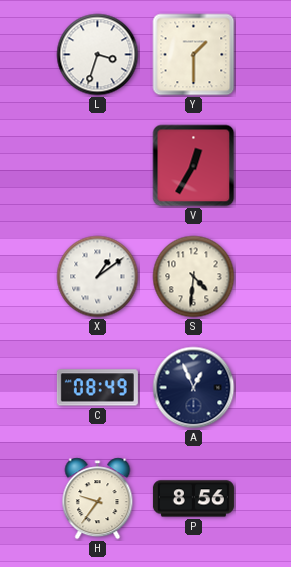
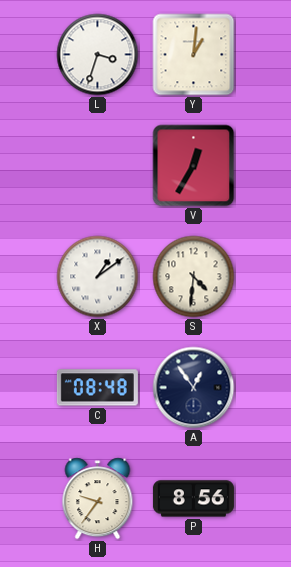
Y: 1:30 -> 1:01 (194, 55)
C: 08:49 -> 08:48 (97, 388)
A: 12:56 -> 12:54 (194, 388)
